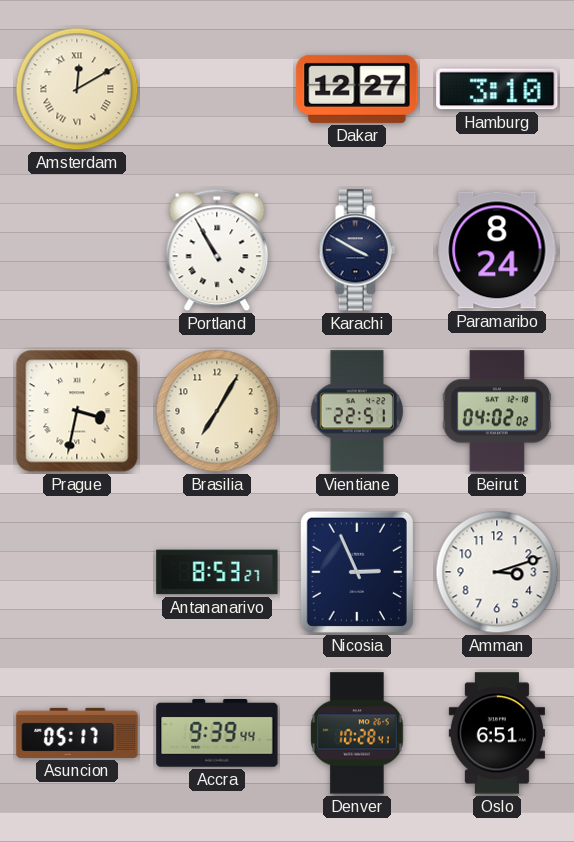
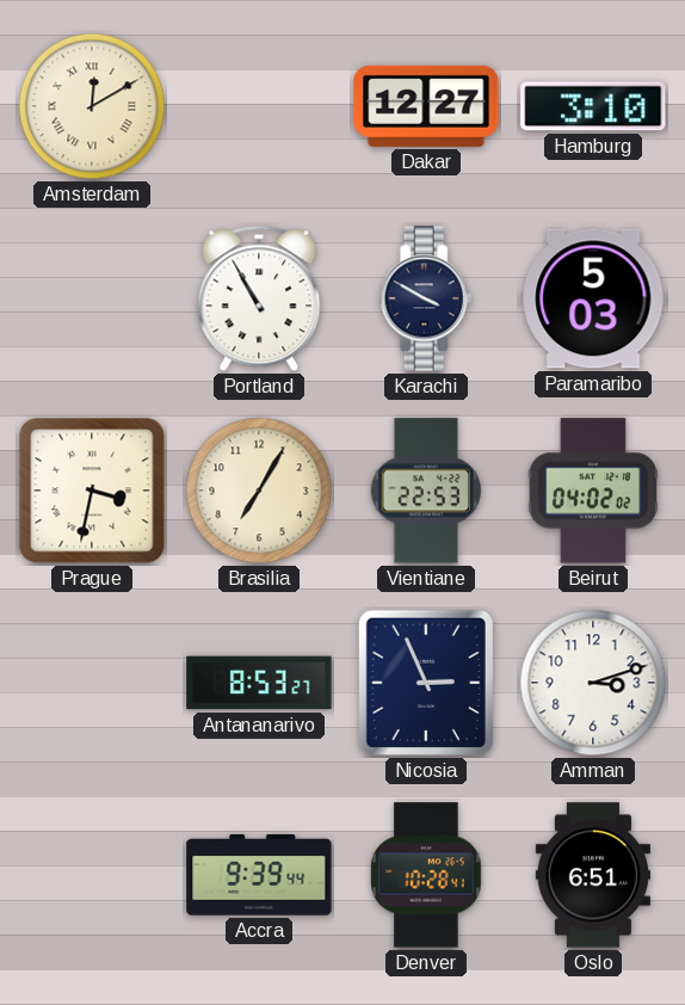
Paramaribo: 8:24 -> 5:03 (593, 298)
Vientiane: 22:51 -> 22:53 (426, 491)
Asuncion: 05:17 -> none (77, 733)
